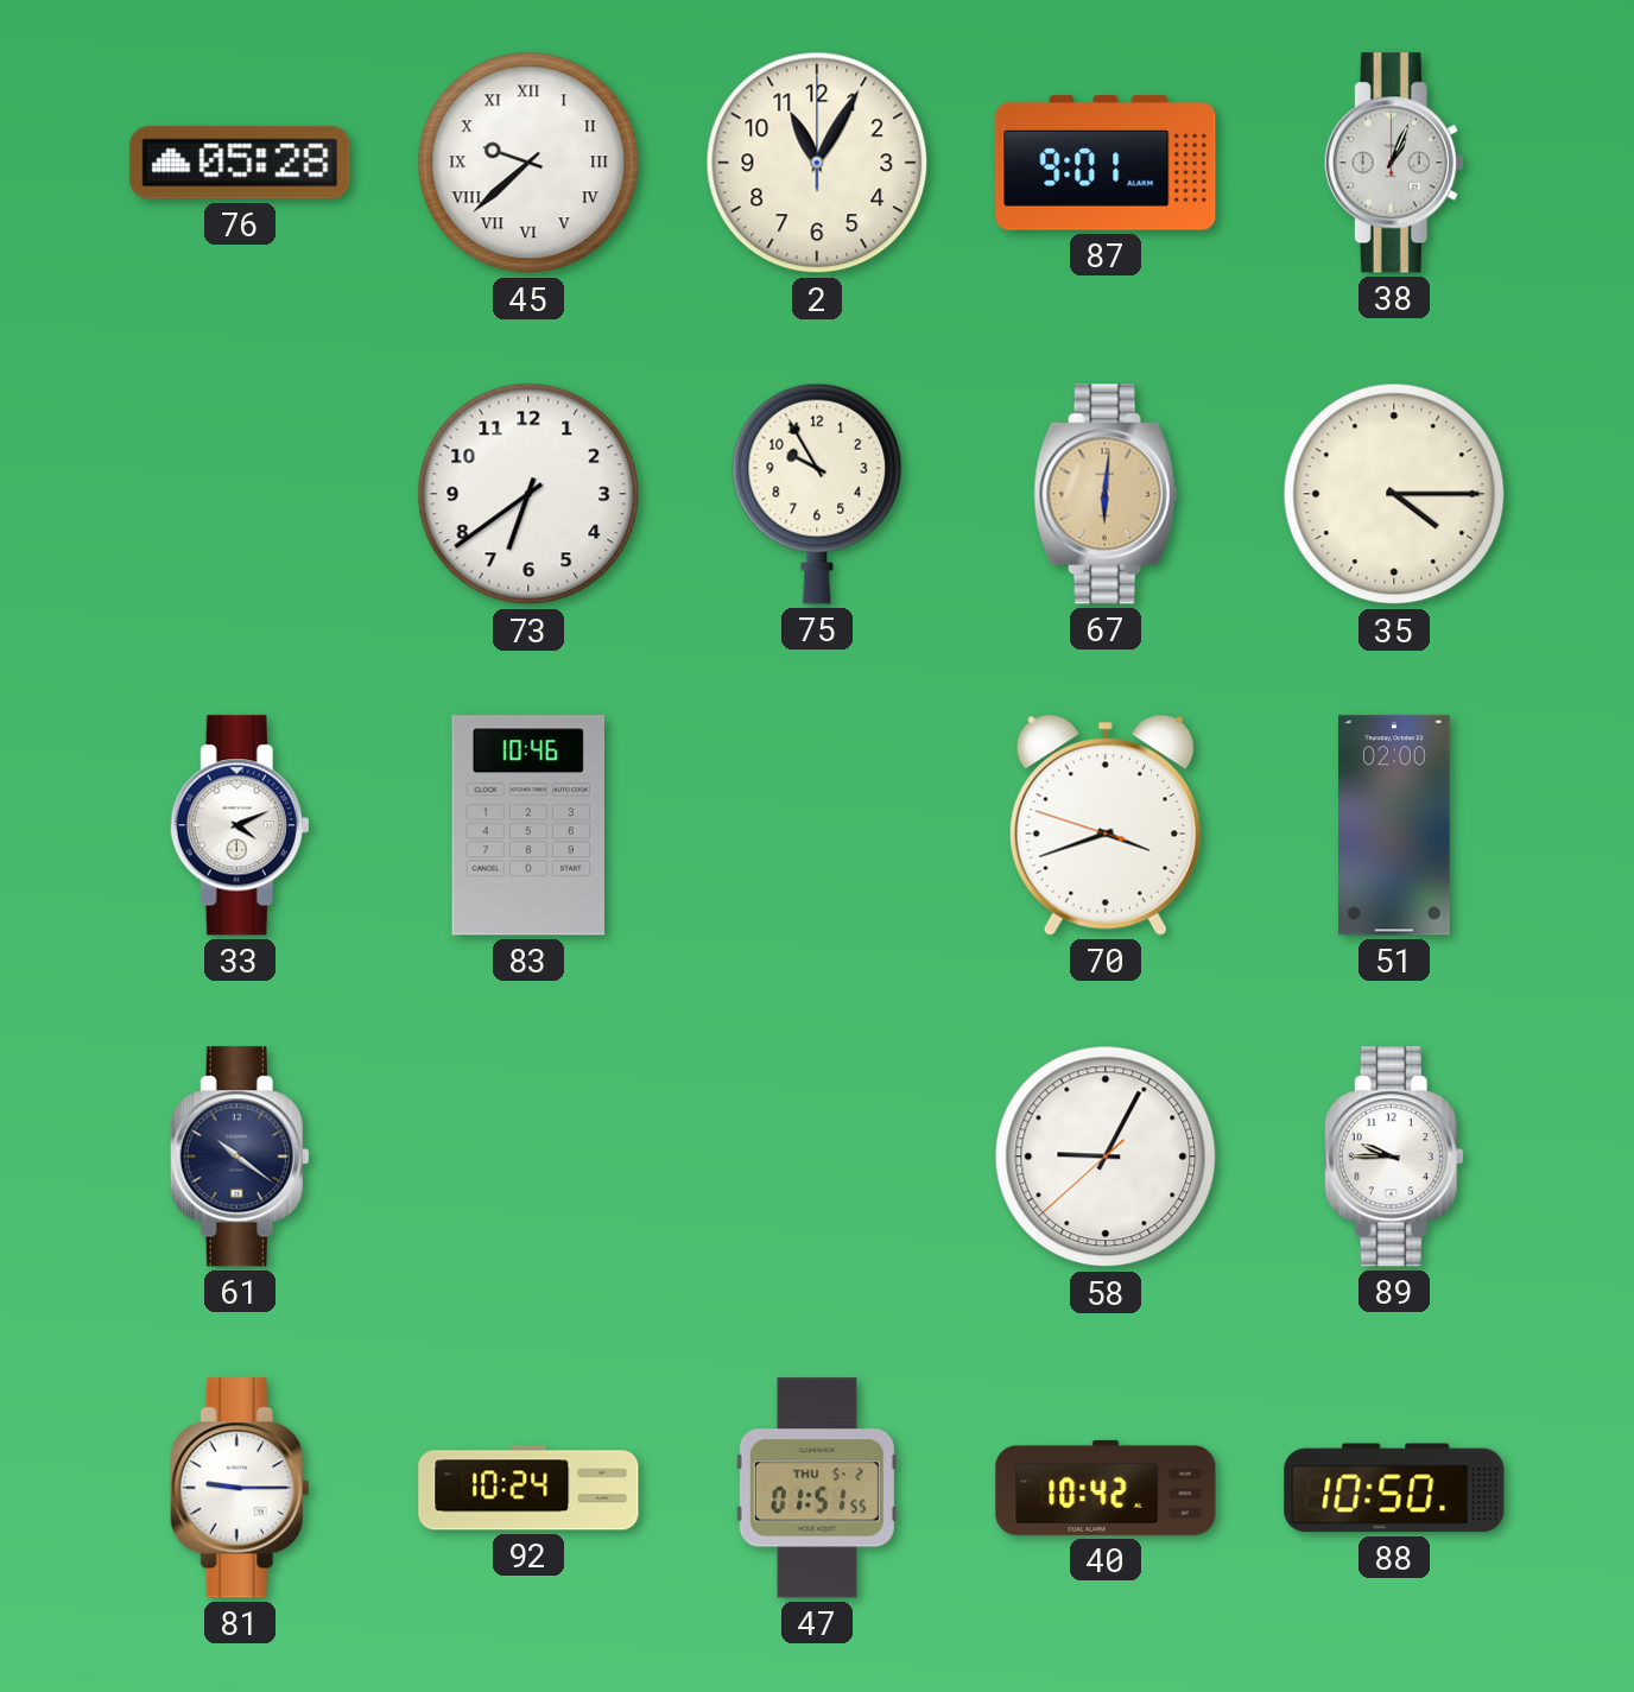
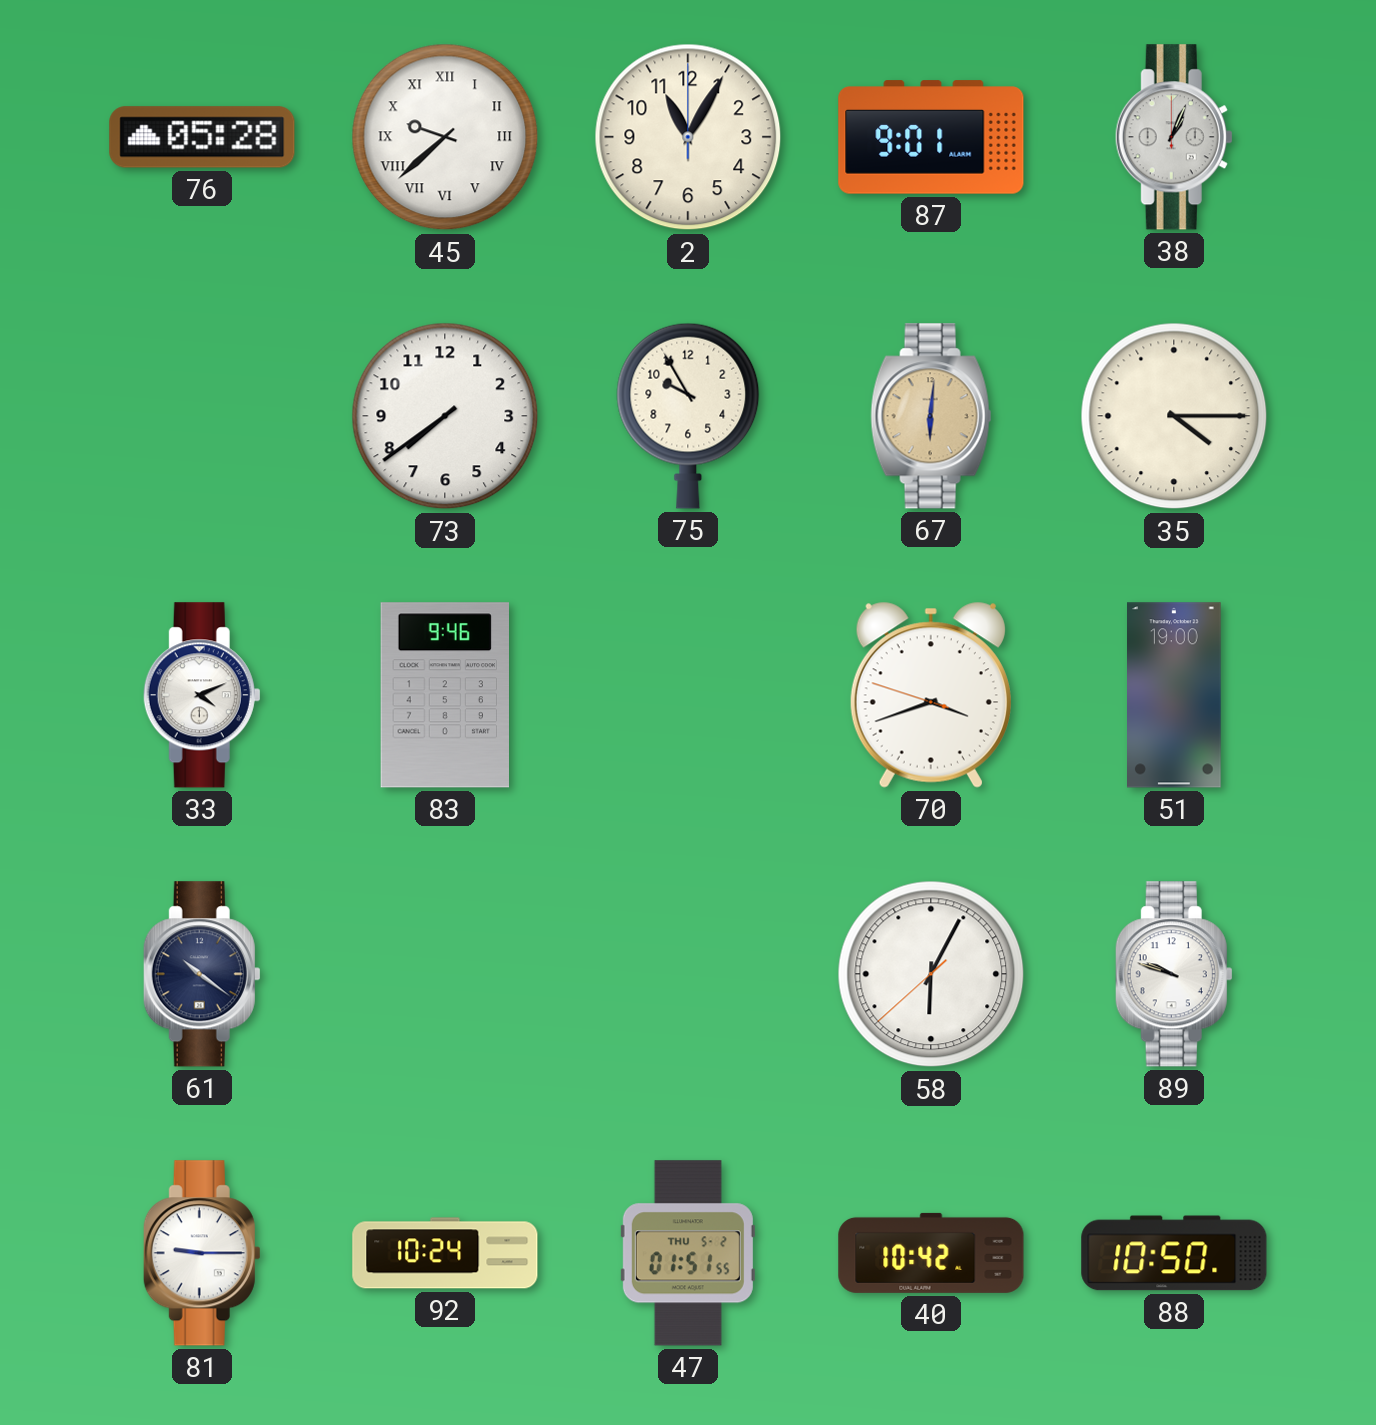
73: 6:39 -> 7:39 (445, 416)
83: 10:46 -> 9:46 (444, 695)
51: 02:00 -> 19:00 (1175, 695)
58: 9:04 -> 6:04 (931, 974)
89: 9:45 -> 9:48 (1174, 974)
